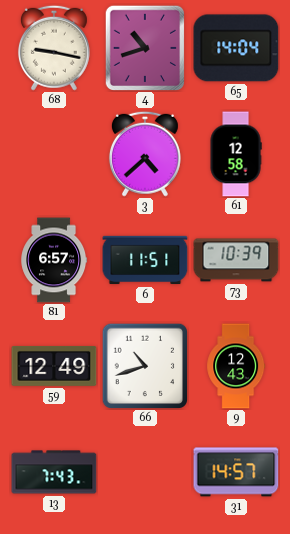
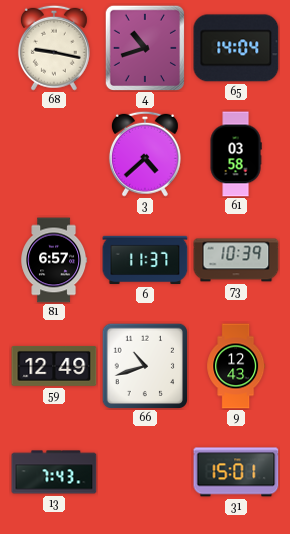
61: 12:58 -> 03:58 (236, 154)
6: 11:51 -> 11:37 (145, 260)
31: 14:57 -> 15:01 (236, 472)
